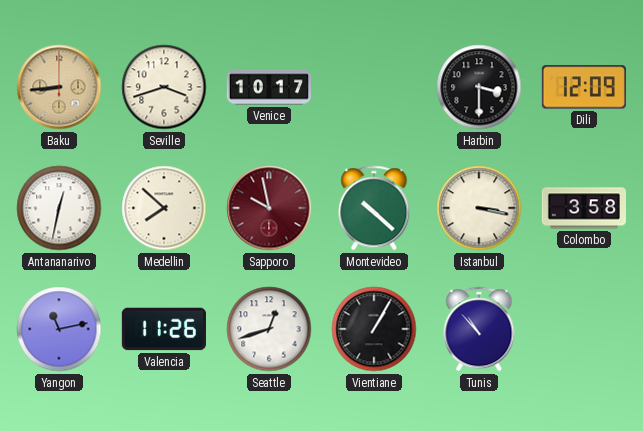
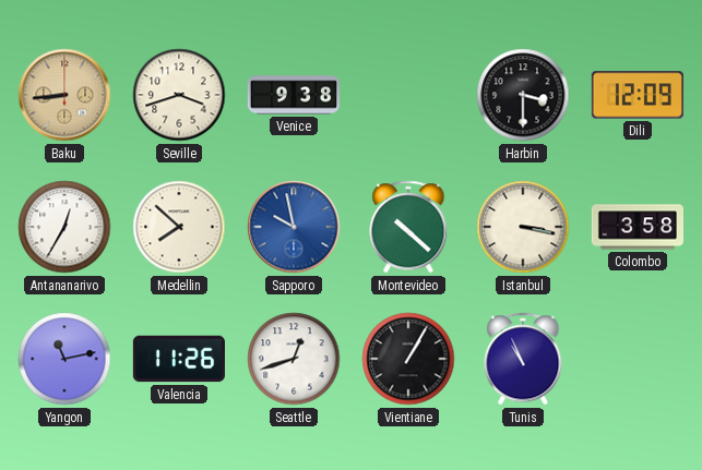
Venice: 10:17 -> 9:38 (294, 95)
Antananarivo: 12:32 -> 12:35 (64, 227)
Sapporo dial: burgundy -> blue (294, 227)
Tunis: 10:53 -> 10:56 (523, 359)
